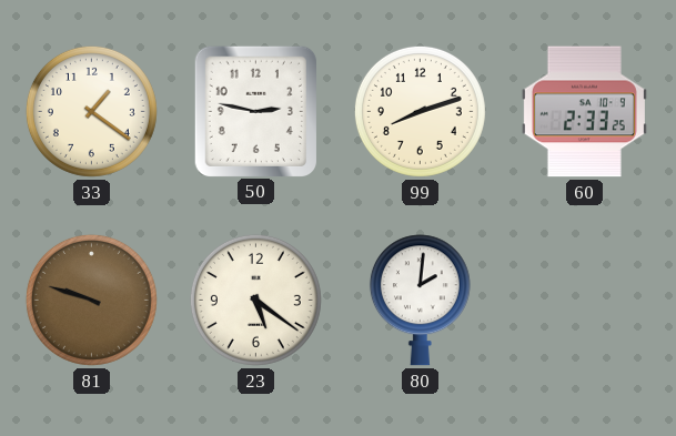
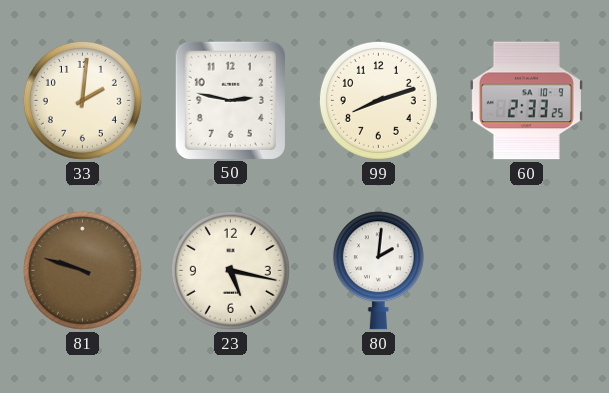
33: 1:21 -> 2:01 (82, 100)
23: 5:21 -> 5:17 (230, 270)
